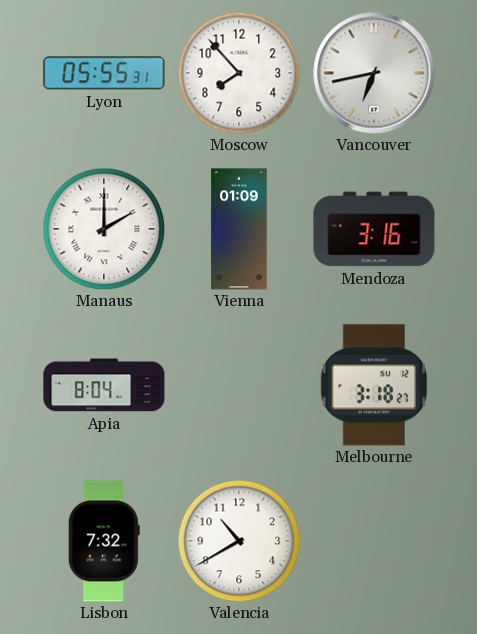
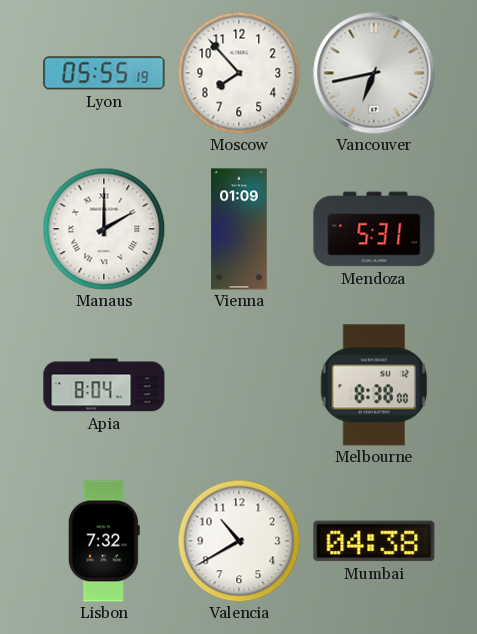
Lyon: 05:55:31 -> 05:55:19 (104, 73)
Mendoza: 3:16 -> 5:31 (374, 229)
Melbourne: 3:18 -> 8:38 (374, 385)
Mumbai: none -> 04:38 (374, 541)
